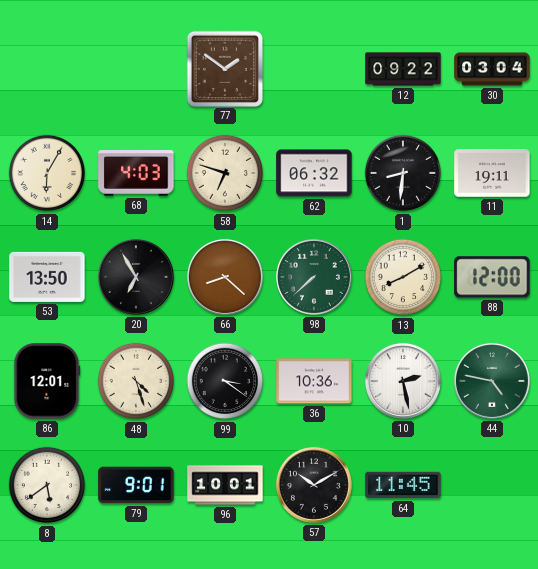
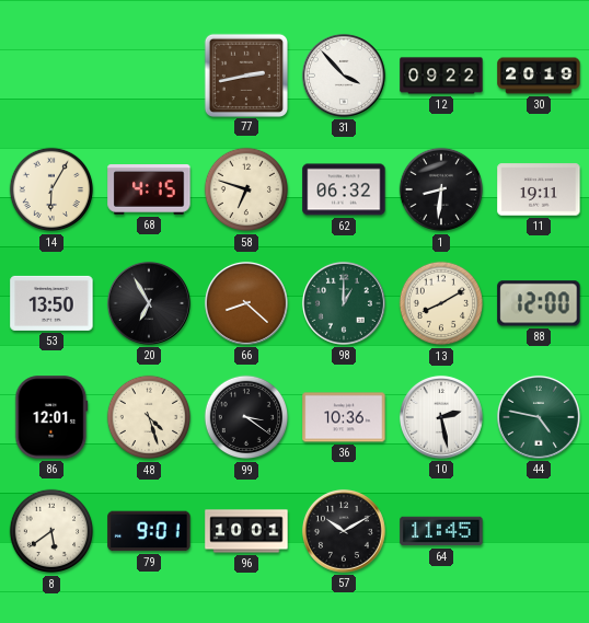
77: 1:51 -> 2:43 (245, 74)
31: none -> 3:53 (344, 76)
30: 03:04 -> 20:19 (539, 76)
68: 4:03 -> 4:15 (149, 191)
98: 7:38 -> 1:00 (344, 303)
